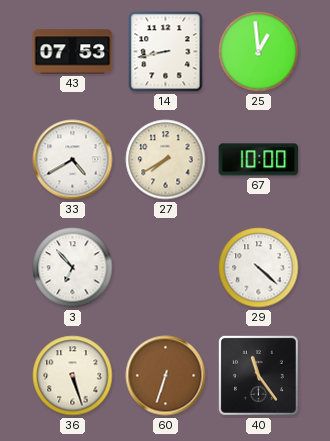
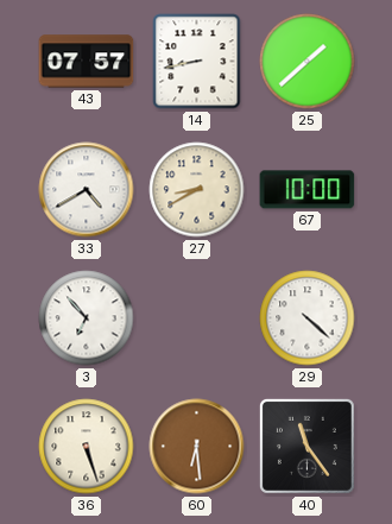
43: 07:53 -> 07:57 (87, 62)
25: 12:59 -> 1:38 (308, 62)
27: 7:40 -> 8:40 (197, 190)
60: 6:33 -> 6:29 (197, 447)
